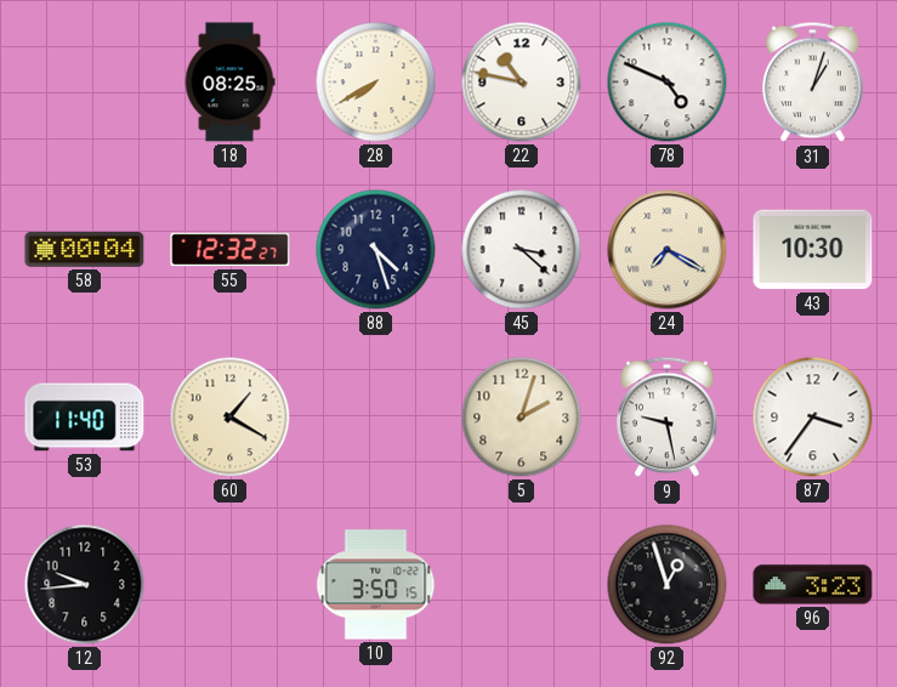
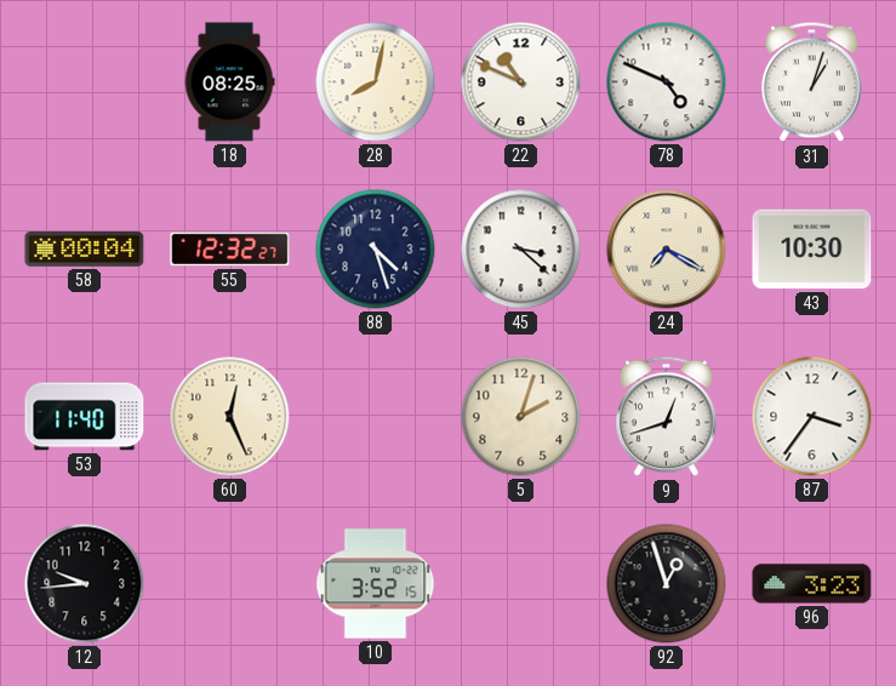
28: 7:40 -> 8:02 (376, 82)
22: 10:47 -> 10:49 (521, 82)
60: 1:20 -> 12:26 (230, 417)
9: 9:28 -> 12:42 (667, 417)
10: 3:50 -> 3:52 (376, 584)
